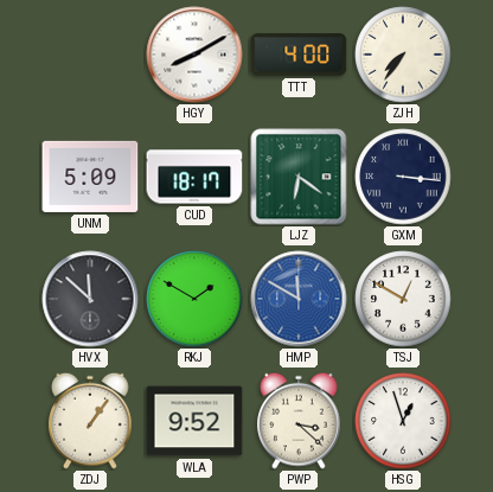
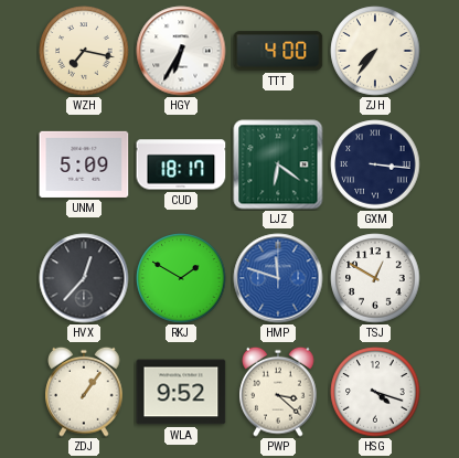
WZH: none -> 7:17 (84, 51)
HGY: 8:10 -> 6:35 (181, 51)
HVX: 11:52 -> 12:37 (84, 278)
HMP: 11:50 -> 11:48 (278, 278)
HSG: 12:57 -> 4:18 (375, 392)
